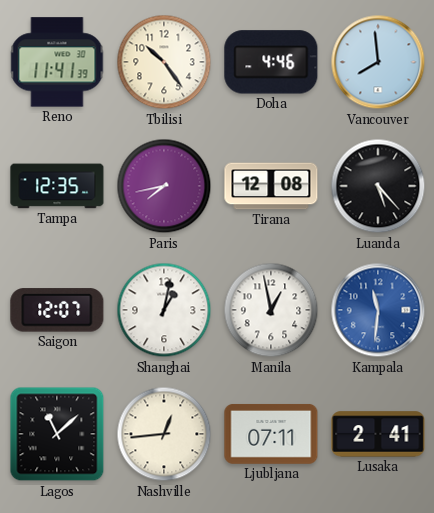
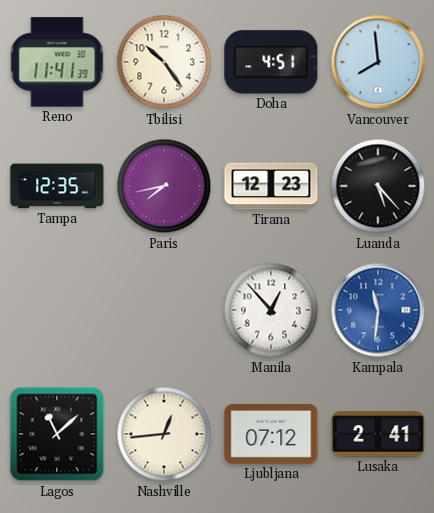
Doha: 4:46 -> 4:51 (271, 62)
Tirana: 12:08 -> 12:23 (271, 186)
Saigon: 12:07 -> none (57, 310)
Shanghai: 1:02 -> none (164, 310)
Manila: 12:58 -> 12:53 (271, 310)
Ljubljana: 07:11 -> 07:12 (271, 434)
